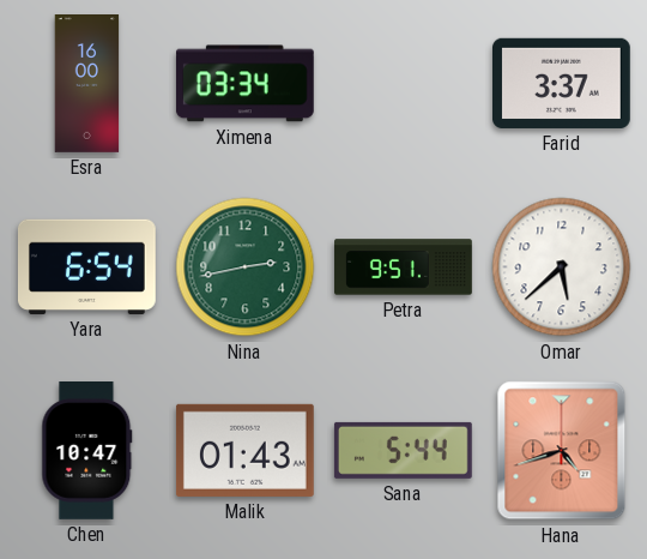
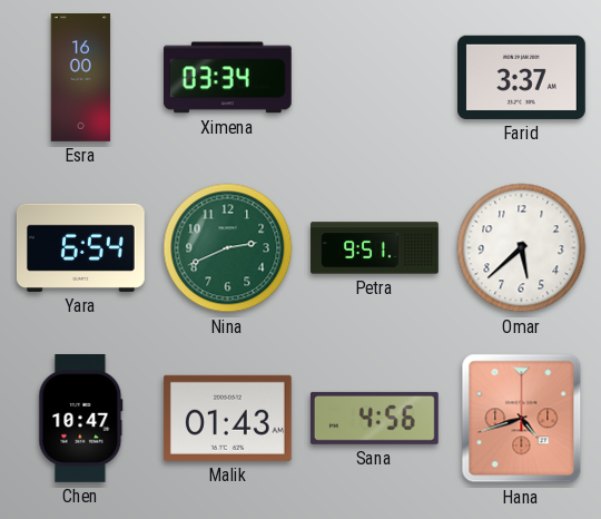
Nina: 2:43 -> 2:41 (228, 248)
Sana: 5:44 -> 4:56 (374, 418)
